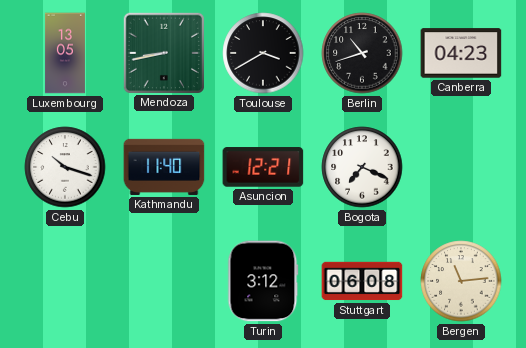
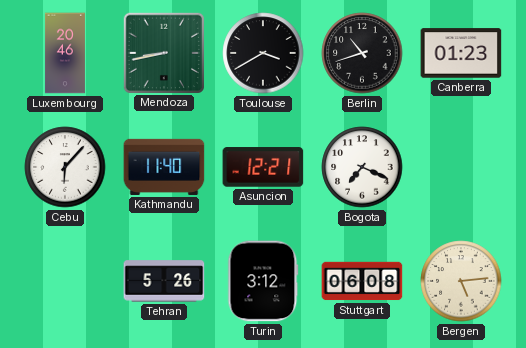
Luxembourg: 13:05 -> 20:46 (65, 53)
Canberra: 04:23 -> 01:23 (461, 53)
Cebu: 10:18 -> 6:07 (65, 167)
Tehran: none -> 5:26 (164, 281)
Bergen: 11:14 -> 5:14 (461, 281)
